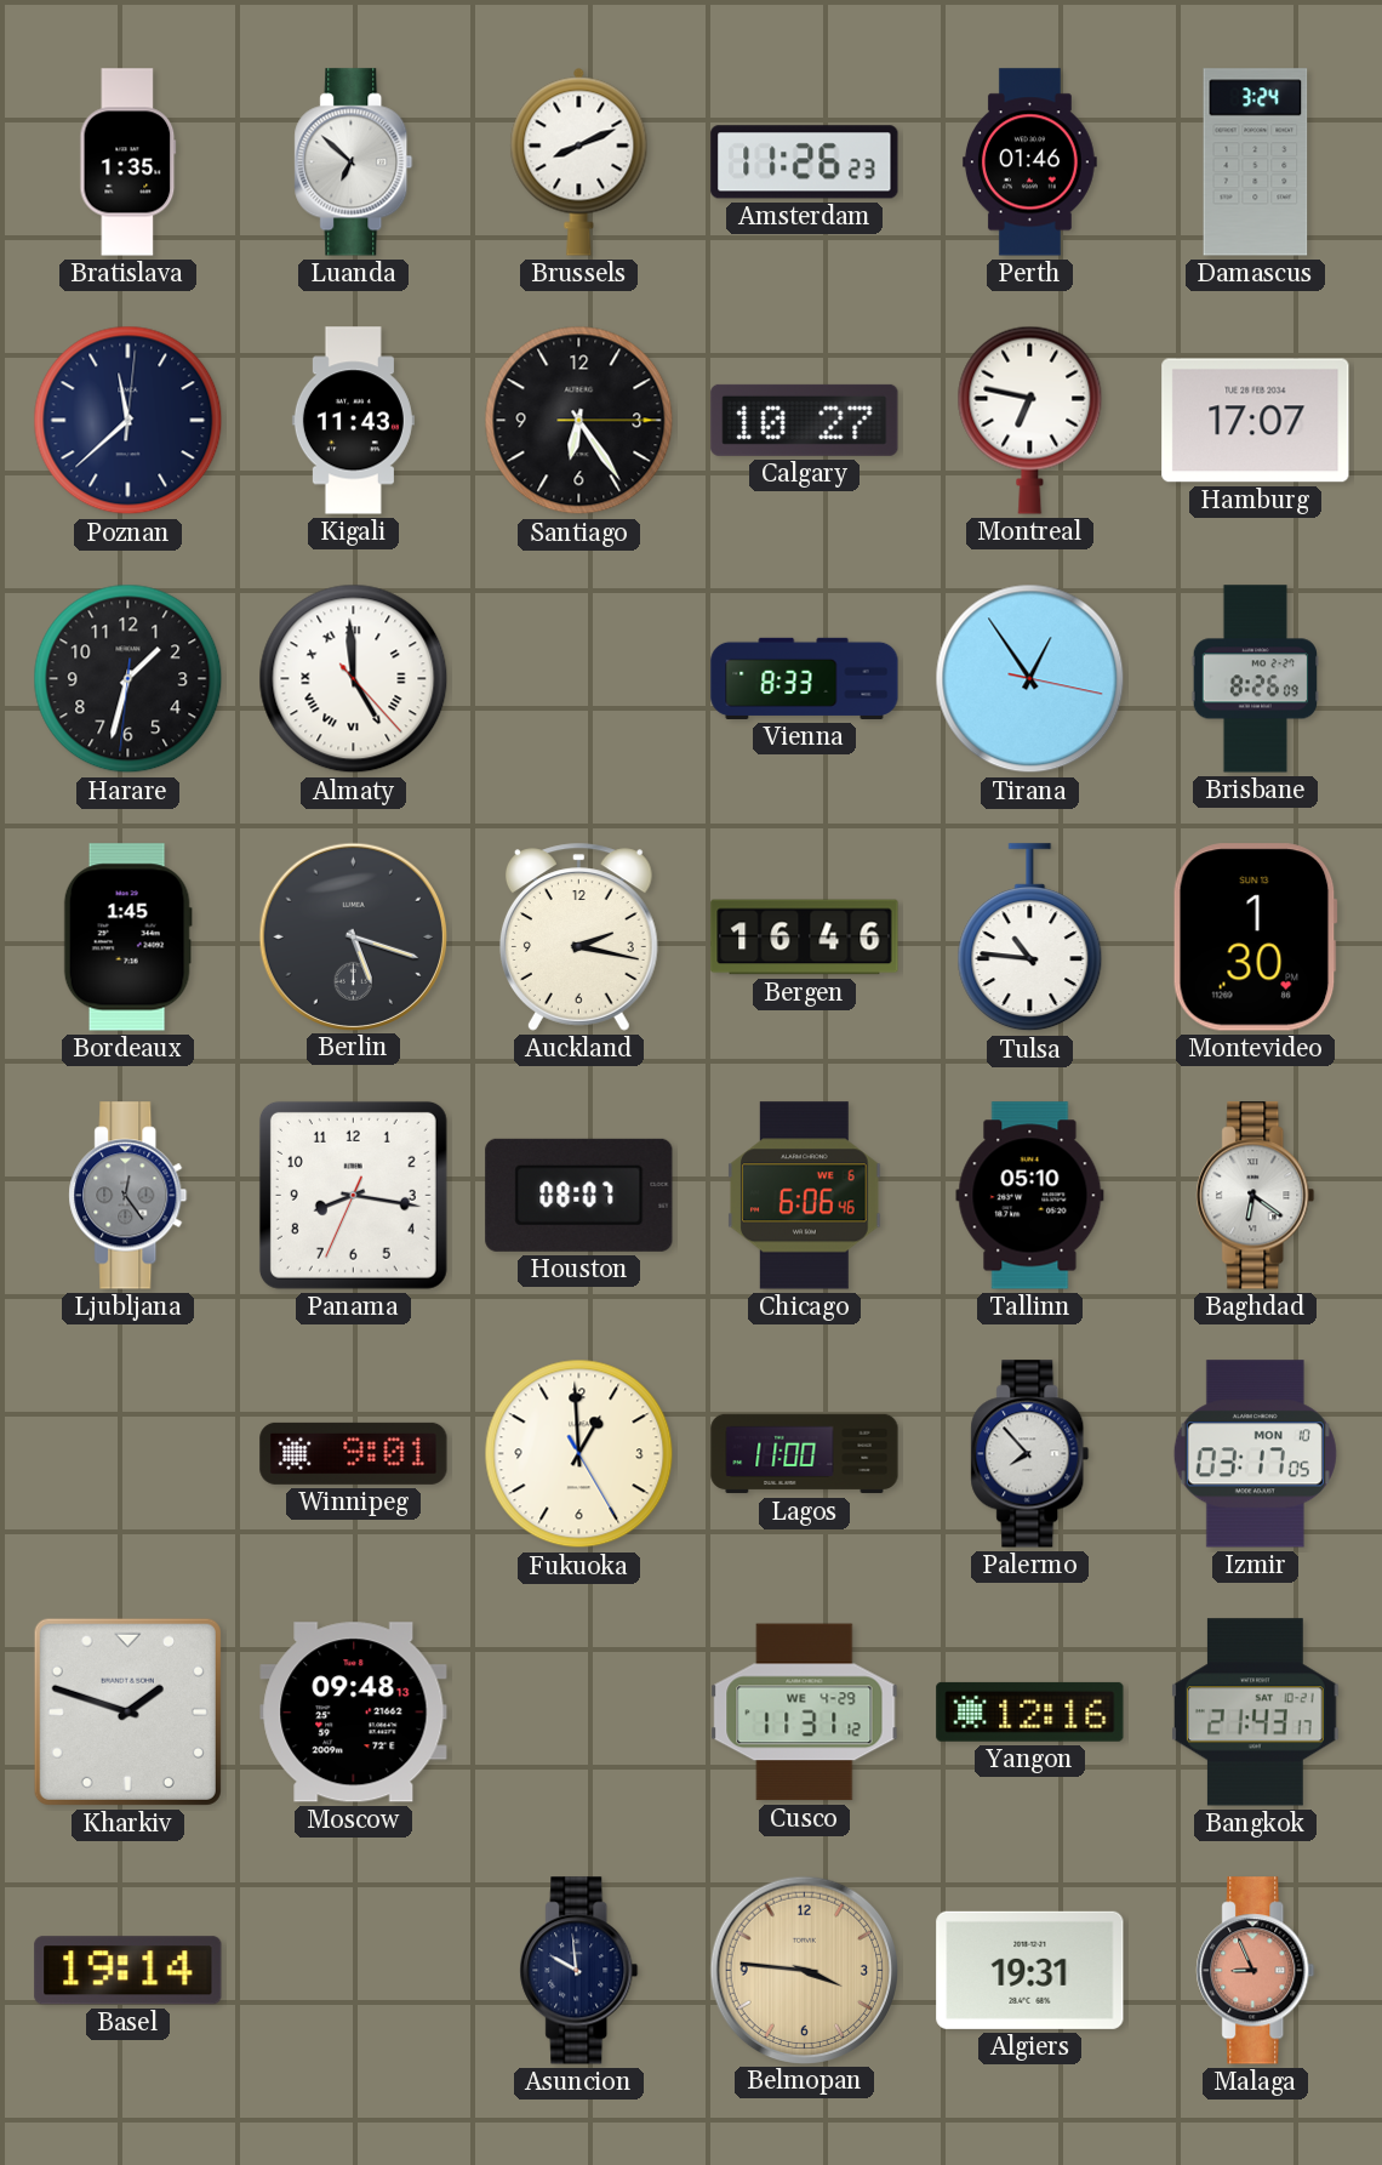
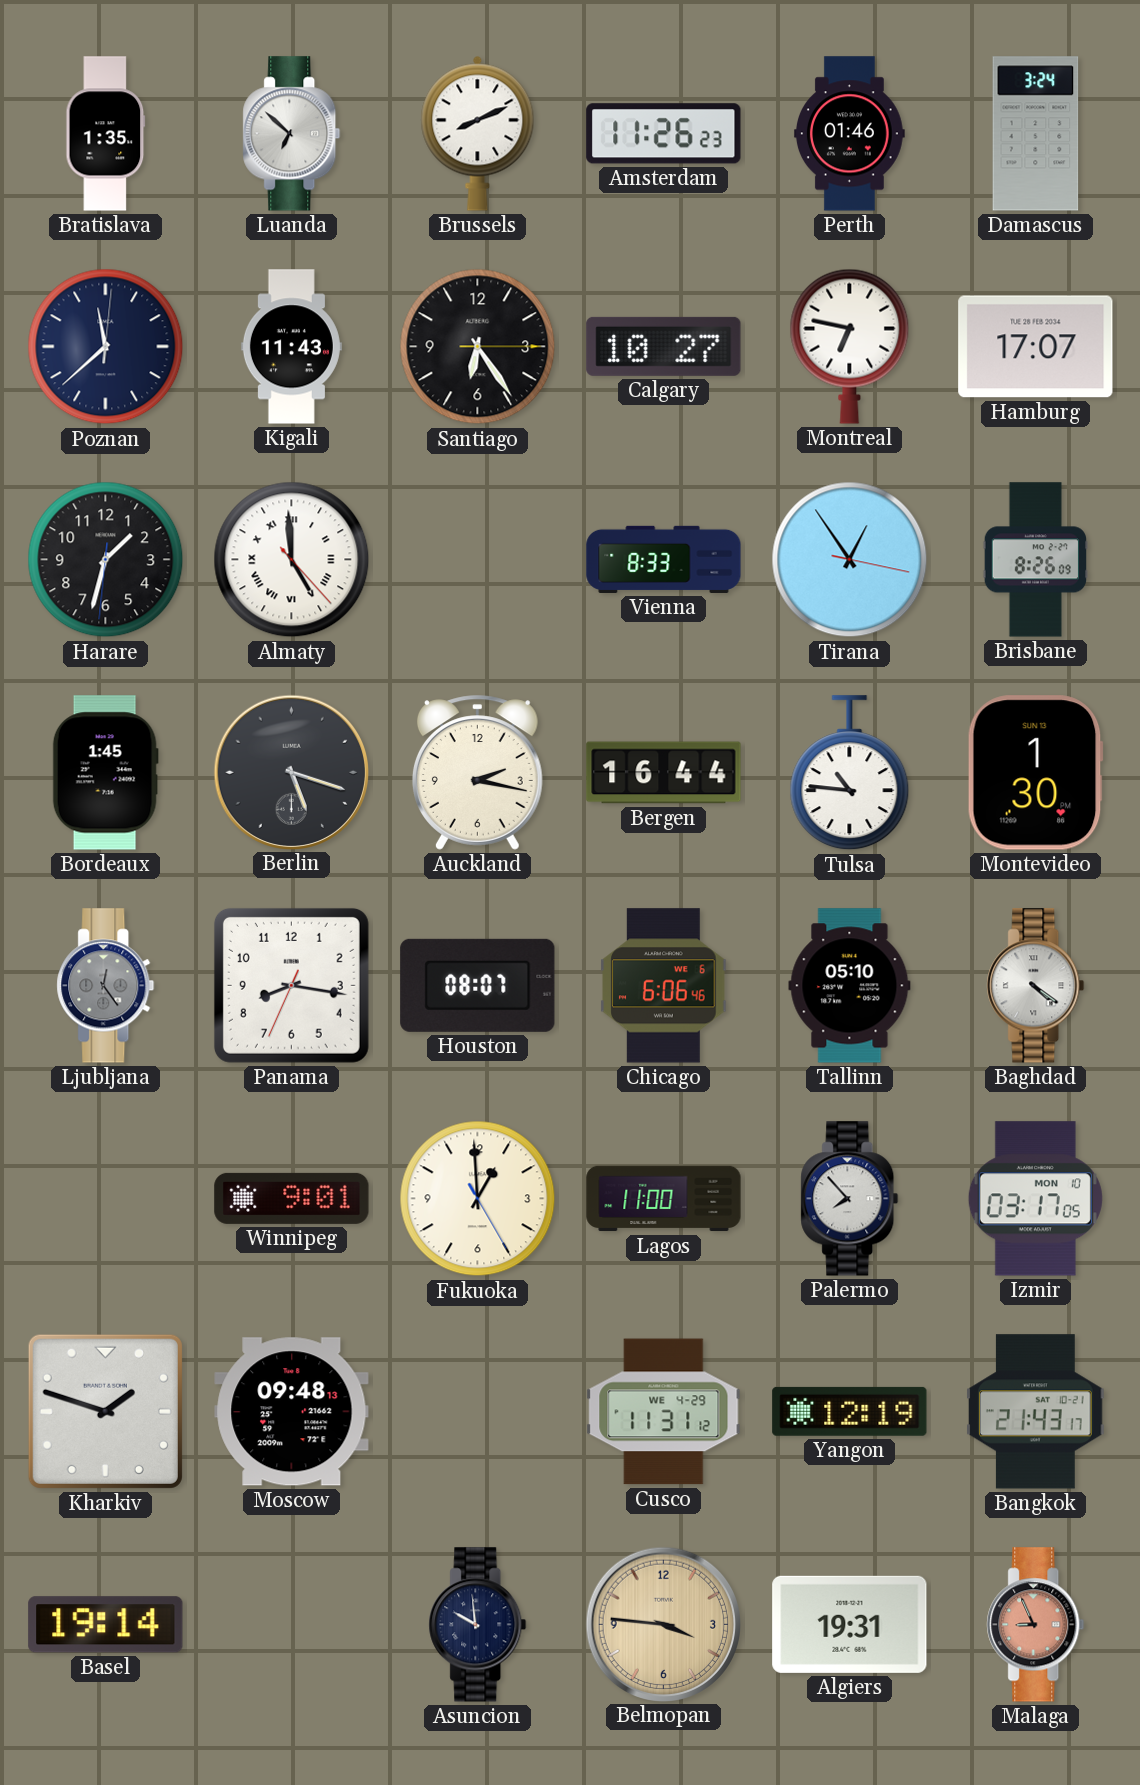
Bergen: 16:46 -> 16:44 (664, 773)
Baghdad: 6:21 -> 4:21 (1036, 986)
Yangon: 12:16 -> 12:19 (850, 1411)
